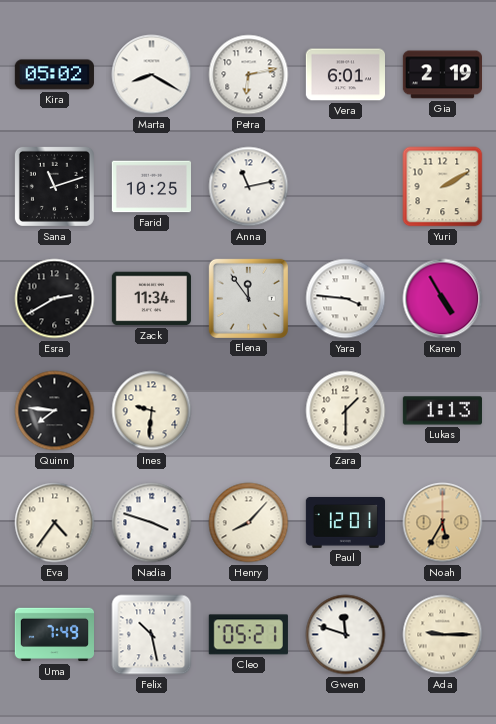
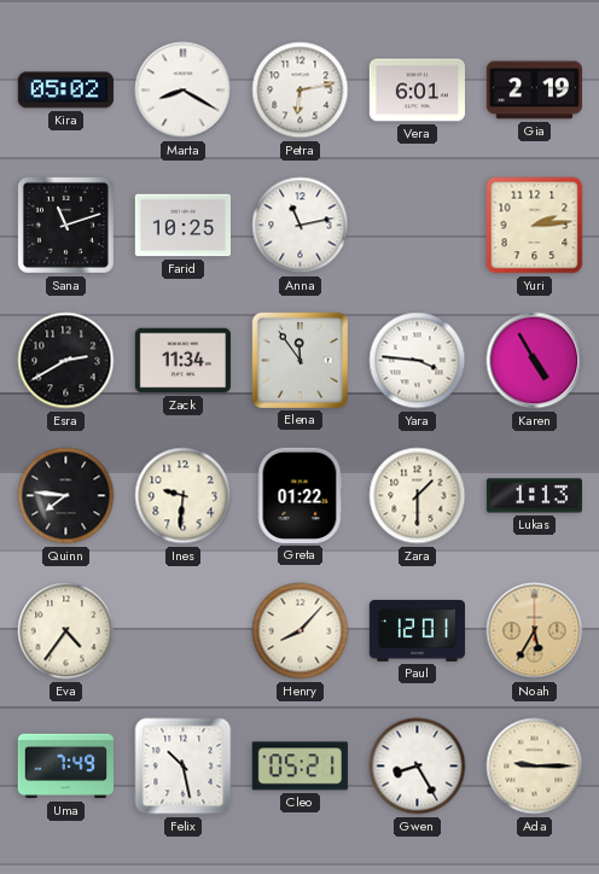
Yuri: 2:10 -> 2:14 (535, 226)
Greta: none -> 01:22 (299, 495)
Nadia: 3:48 -> none (152, 523)
Gwen: 11:48 -> 8:25 (418, 767)
